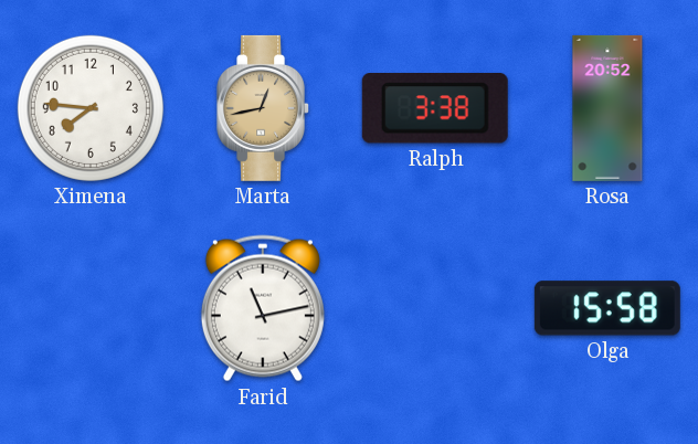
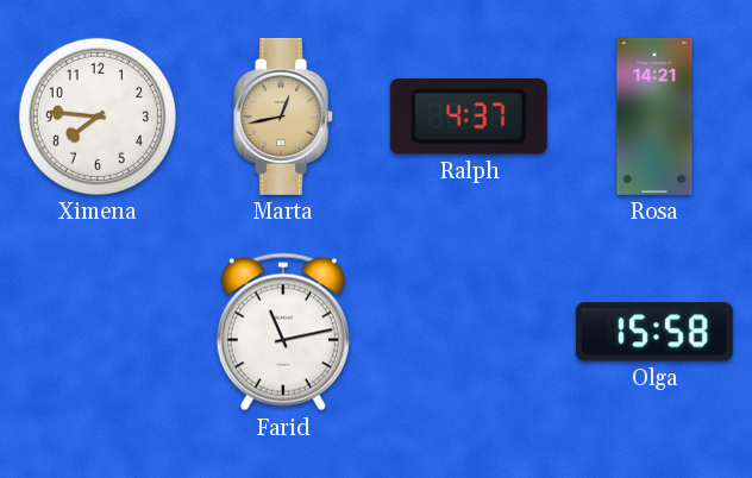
Ralph: 3:38 -> 4:37 (469, 118)
Rosa: 20:52 -> 14:21 (654, 117)
